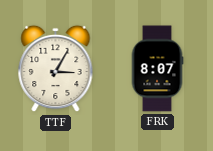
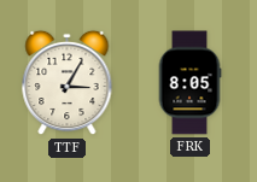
FRK: 8:07 -> 8:05 (189, 83)
